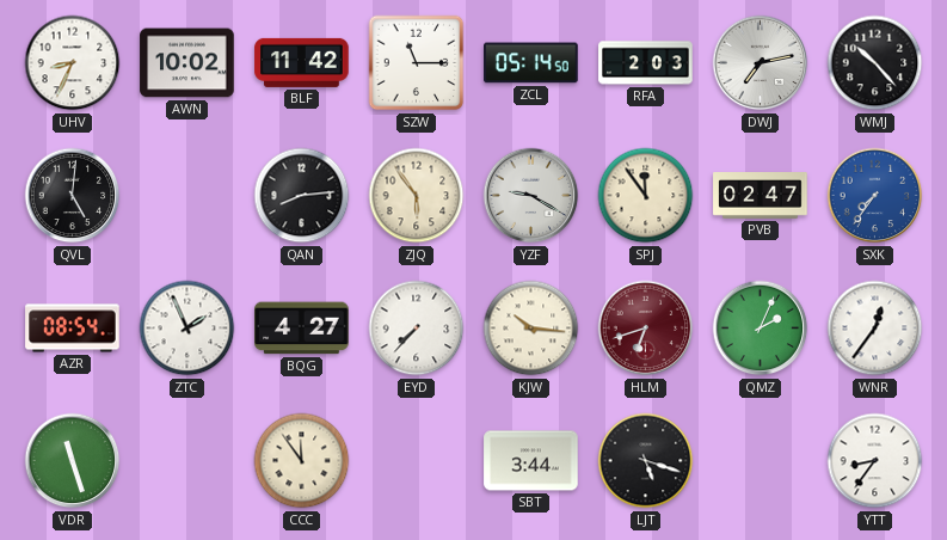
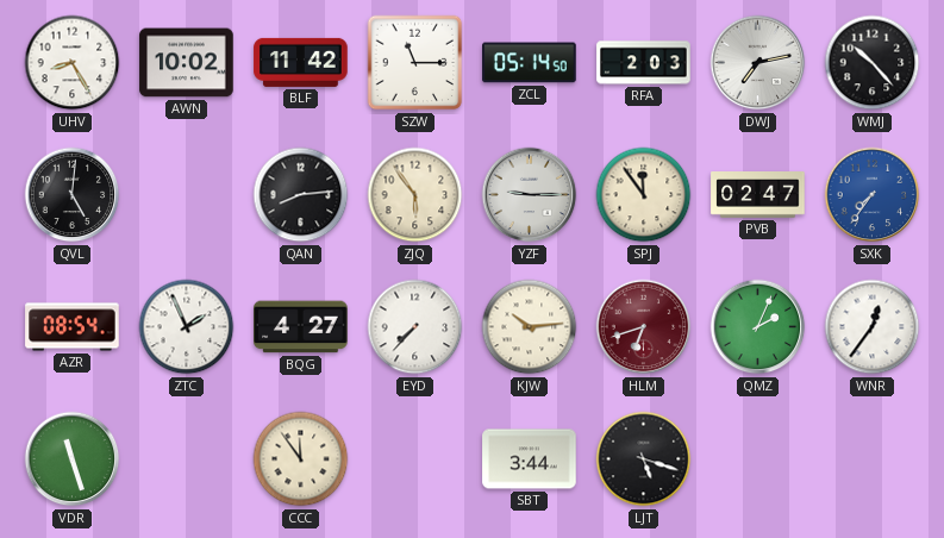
UHV: 8:34 -> 8:25 (73, 63)
YZF: 9:20 -> 9:15 (530, 195)
KJW: 10:16 -> 10:14 (530, 327)
YTT: 8:36 -> none (875, 461)
